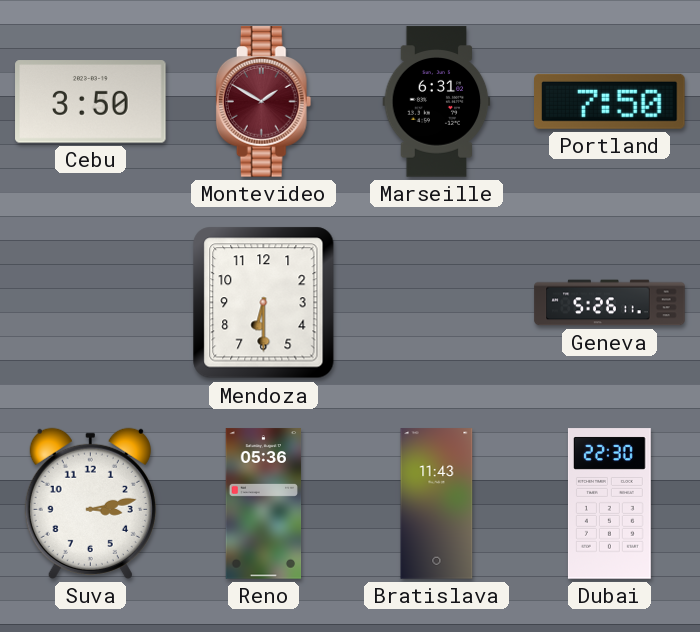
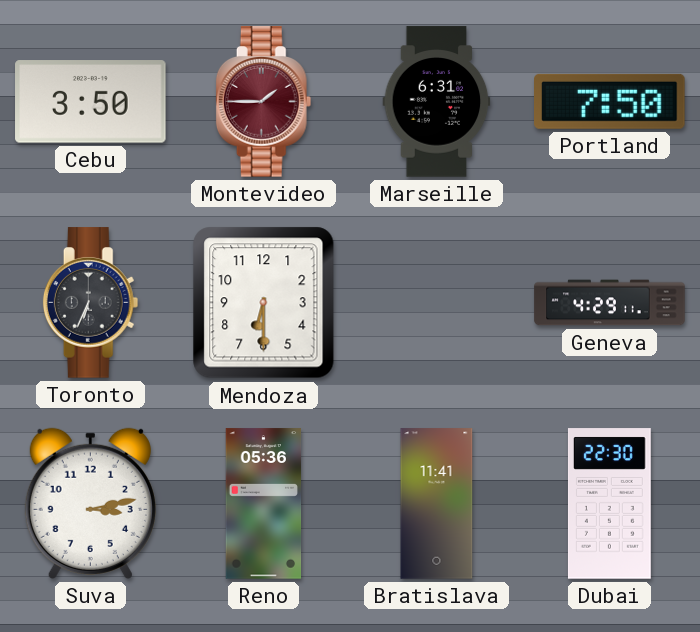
Montevideo: 1:50 -> 1:45 (264, 102)
Toronto: none -> 6:34 (91, 303)
Geneva: 5:26 -> 4:29 (610, 303)
Bratislava: 11:43 -> 11:41 (437, 504)
